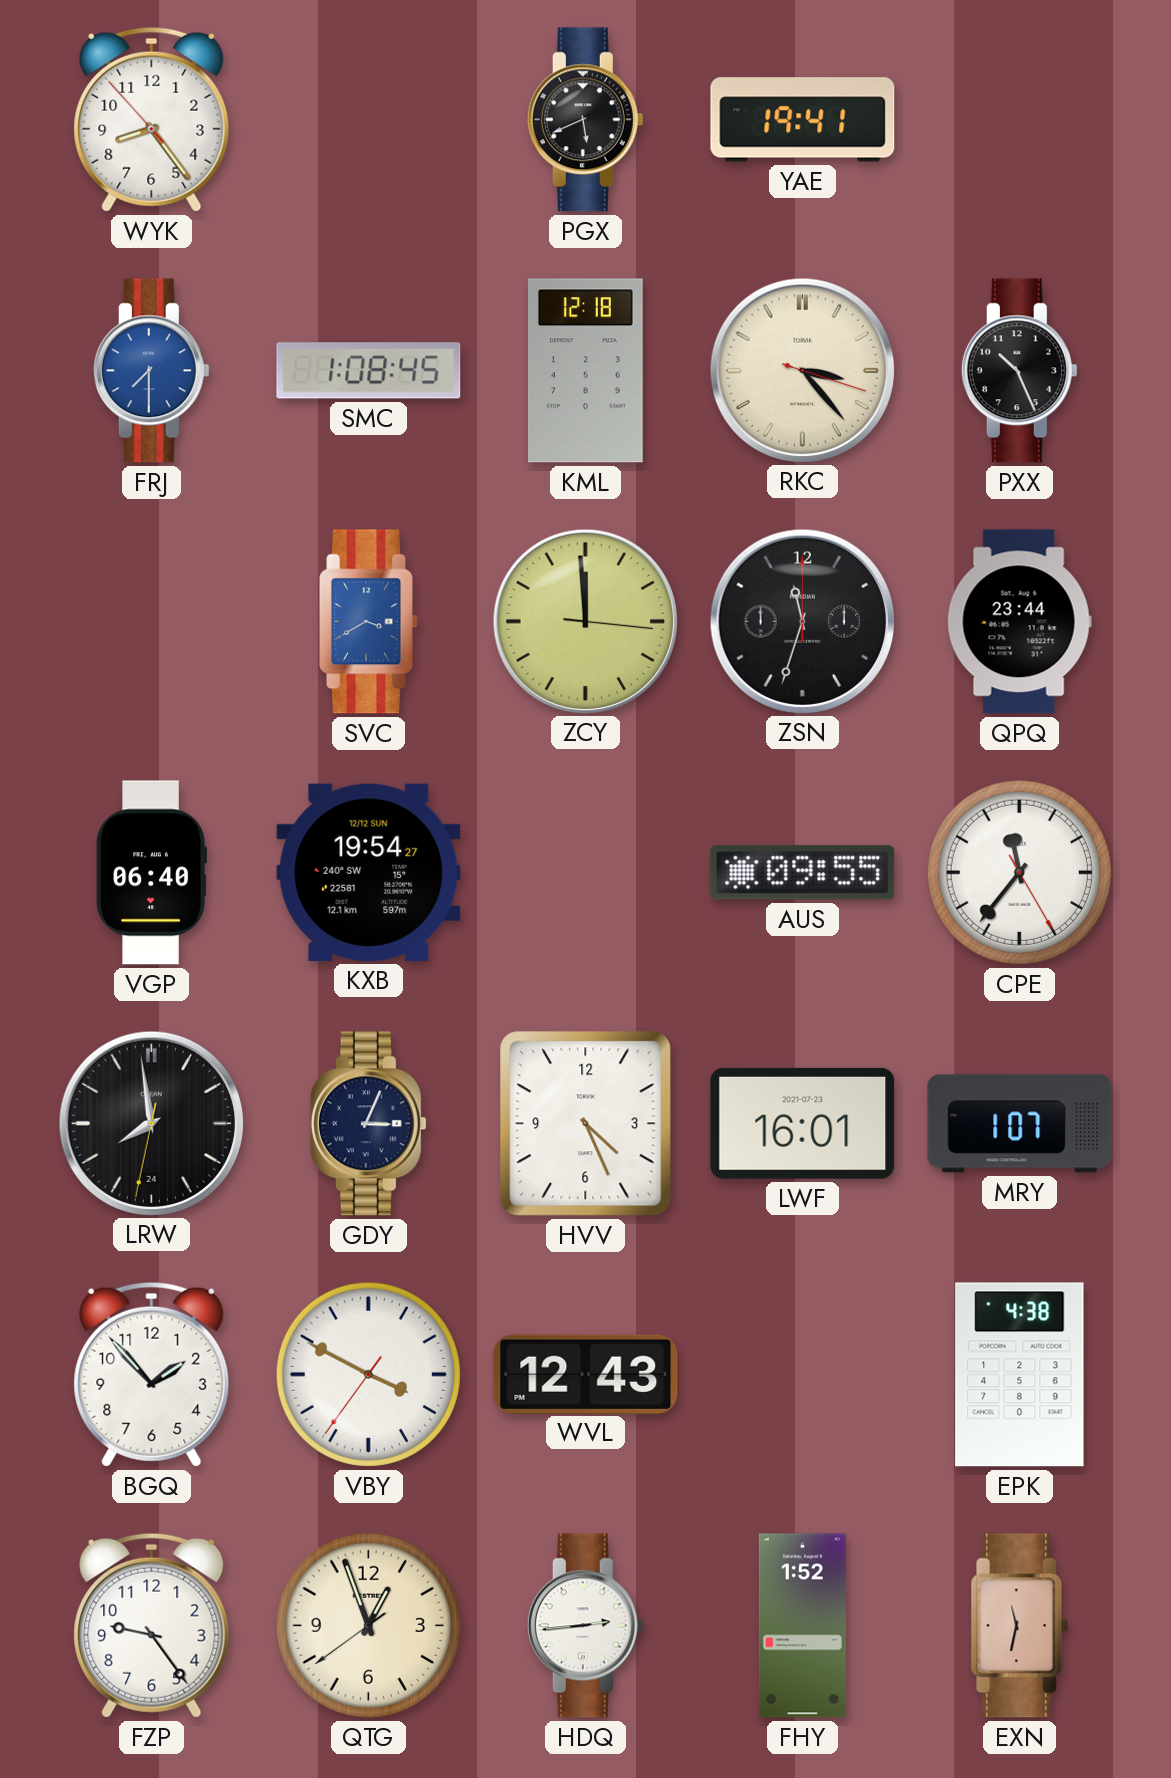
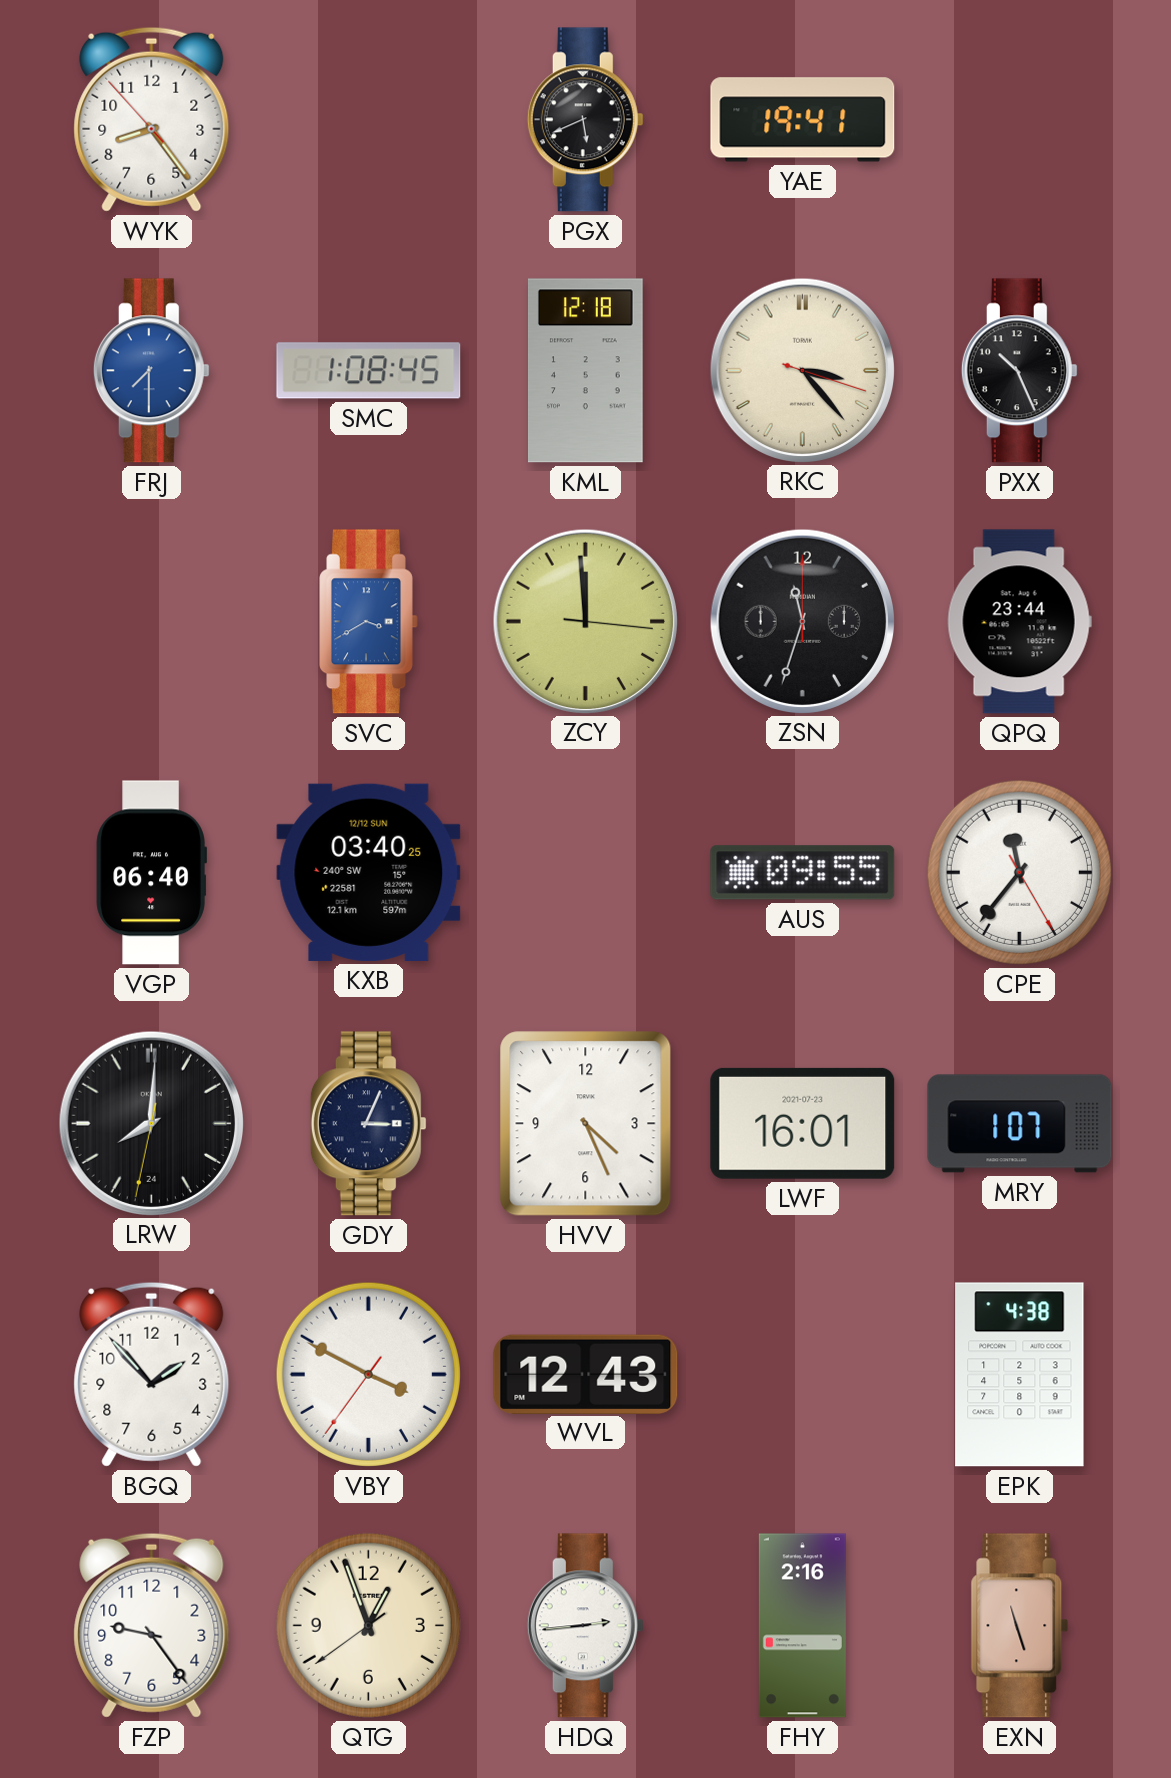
KXB: 19:54 -> 03:40 (369, 872)
LRW: 7:58 -> 8:00 (151, 1123)
FHY: 1:52 -> 2:16 (802, 1626)
EXN: 11:32 -> 11:27 (1020, 1626)
